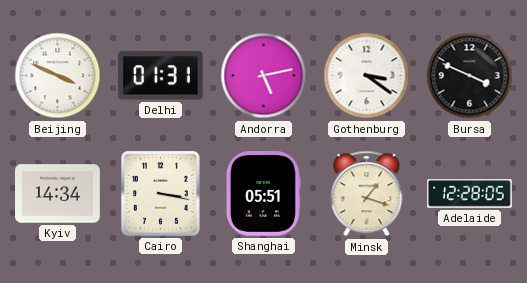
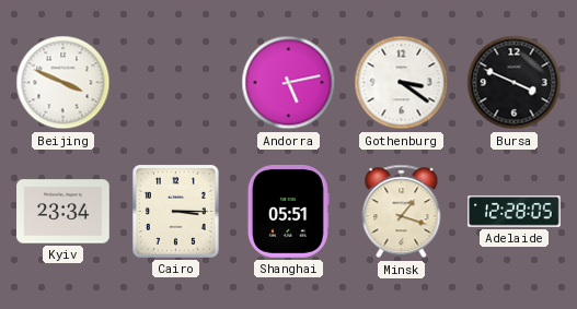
Delhi: 01:31 -> none (160, 76)
Kyiv: 14:34 -> 23:34 (64, 212)
Cairo: 3:17 -> 3:15 (175, 211)
